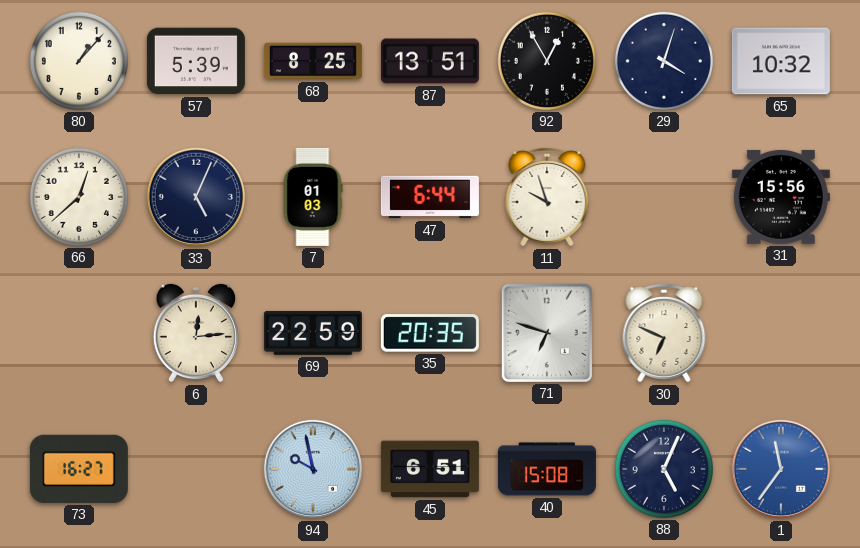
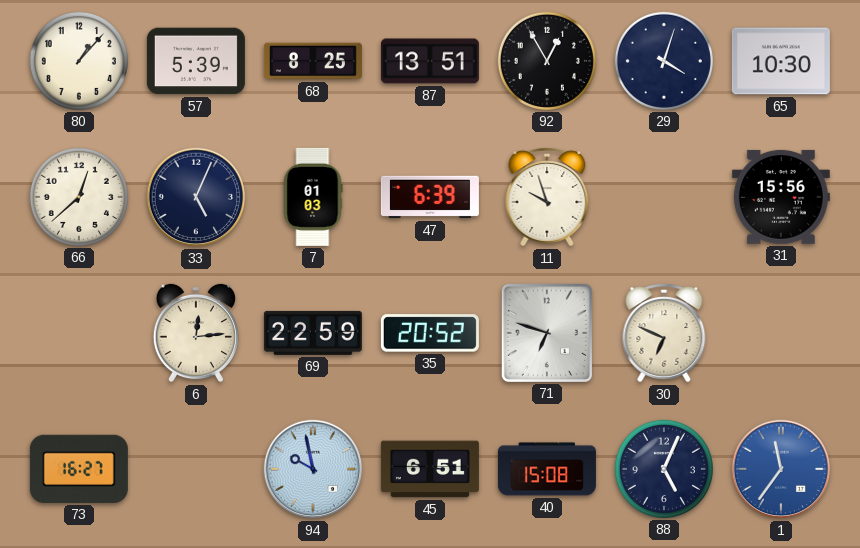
65: 10:32 -> 10:30 (781, 61)
47: 6:44 -> 6:39 (430, 197)
35: 20:35 -> 20:52 (430, 333)
